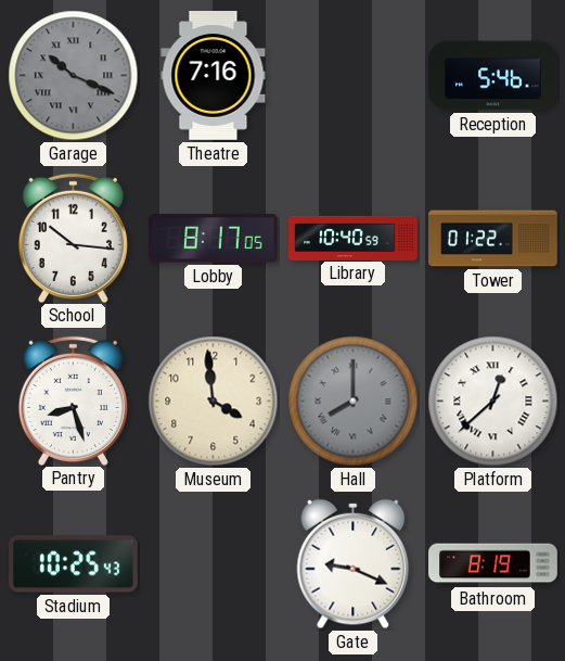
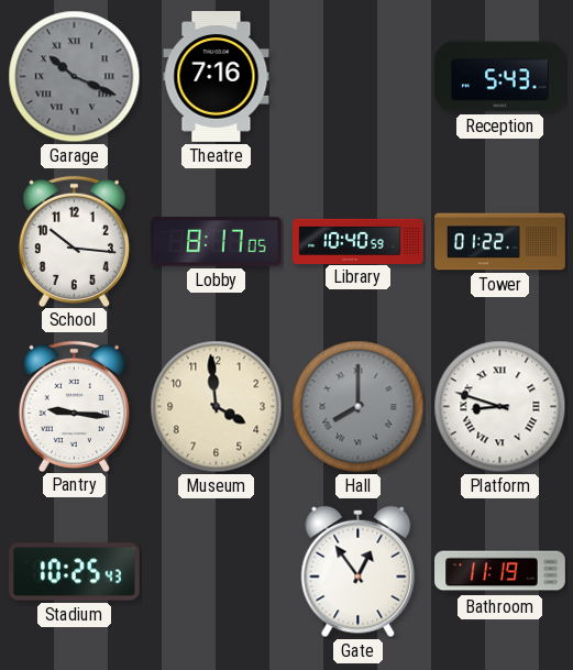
Reception: 5:46 -> 5:43 (500, 77)
Pantry: 8:27 -> 9:16 (74, 406)
Platform: 12:38 -> 8:48 (500, 407)
Gate: 9:19 -> 12:54 (359, 572)
Bathroom: 8:19 -> 11:19 (500, 572)
